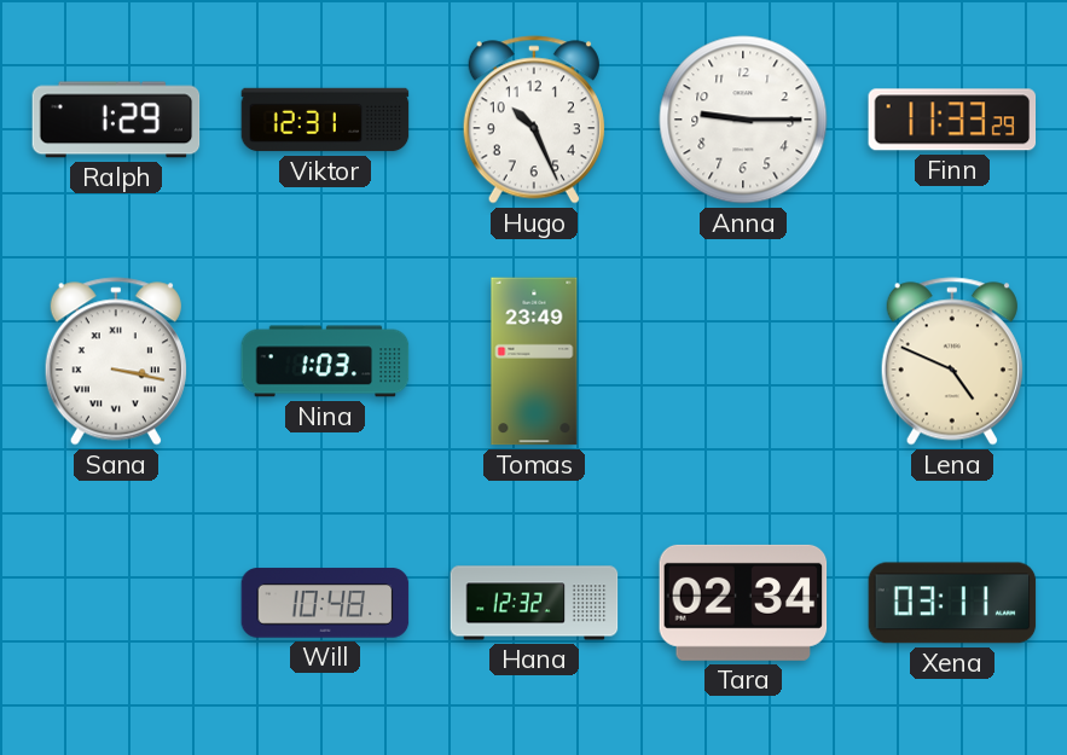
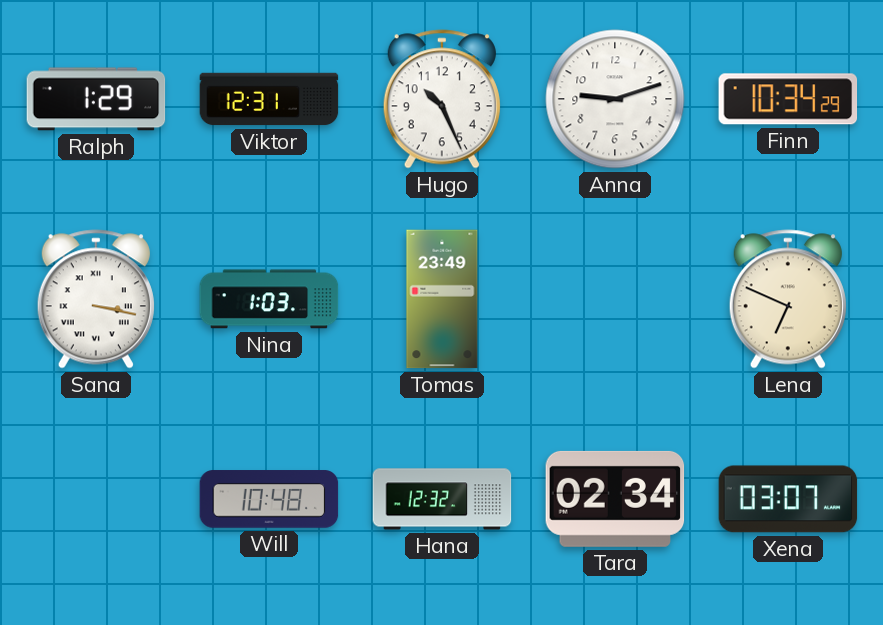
Anna: 9:15 -> 9:12 (615, 99)
Finn: 11:33 -> 10:34 (788, 99)
Lena: 4:49 -> 6:49 (788, 299)
Xena: 03:11 -> 03:07 (788, 499)
